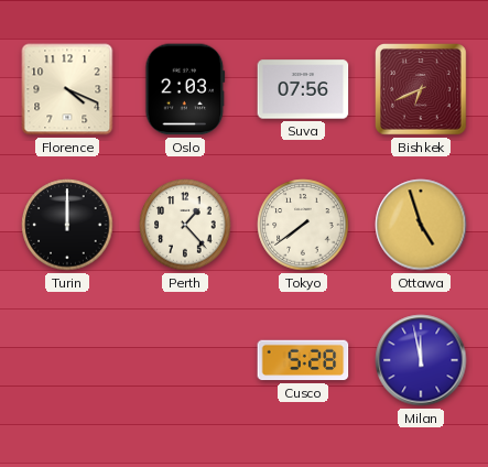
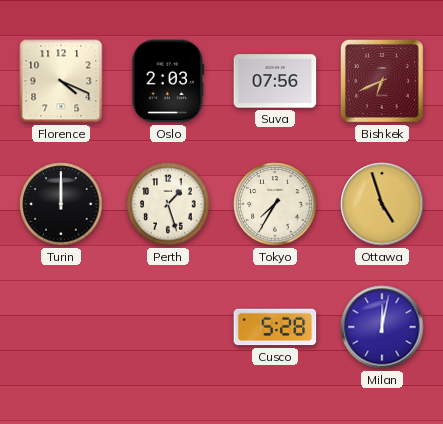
Perth: 1:23 -> 1:27 (168, 204)
Tokyo: 7:39 -> 7:35 (275, 204)
Milan: 11:58 -> 12:02 (382, 327)
